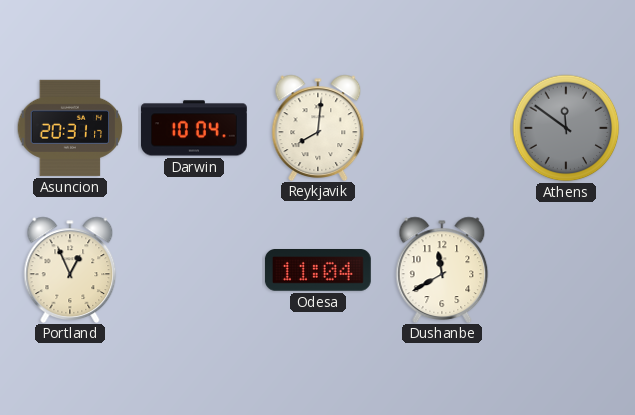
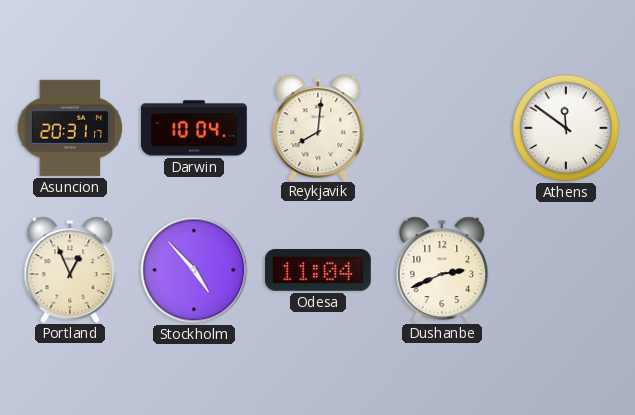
Athens dial: grey -> white (566, 128)
Stockholm: none -> 4:53 (194, 270)
Dushanbe: 11:40 -> 2:41 (442, 269)
